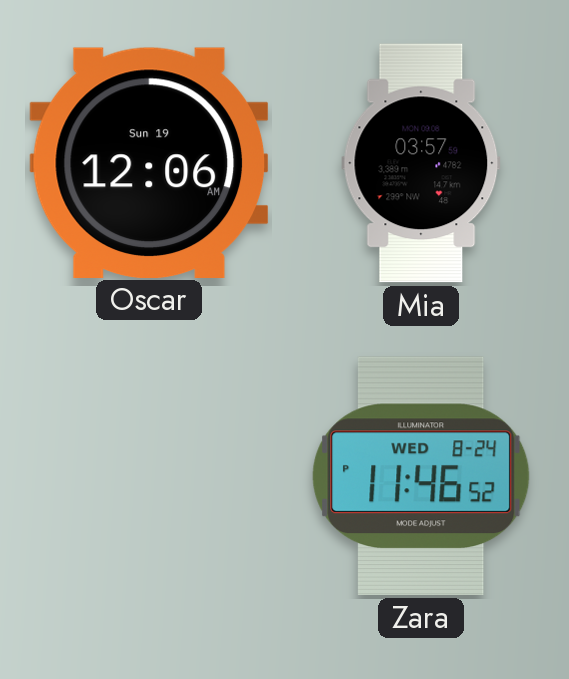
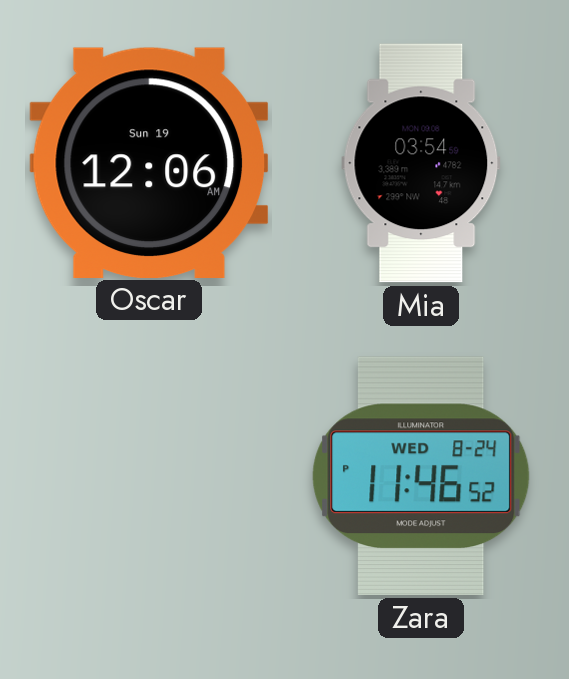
Mia: 03:57 -> 03:54 (421, 163)
